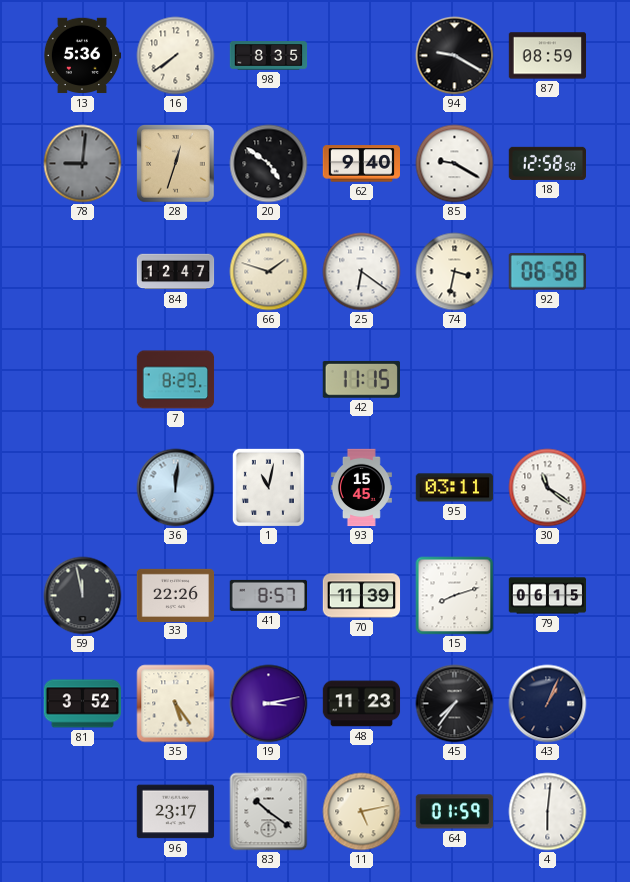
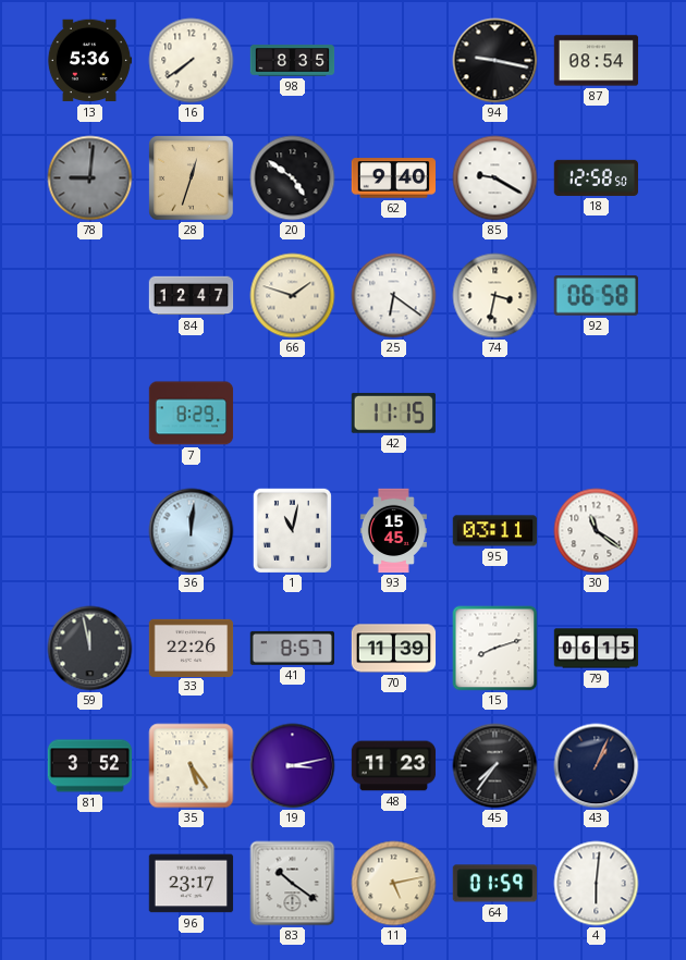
94: 9:20 -> 9:17 (495, 61)
87: 08:59 -> 08:54 (597, 61)
